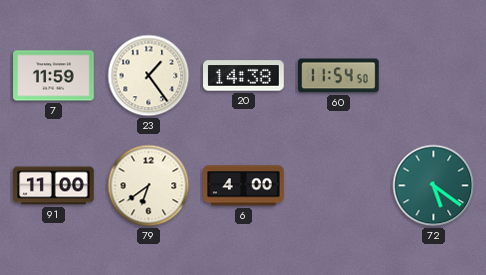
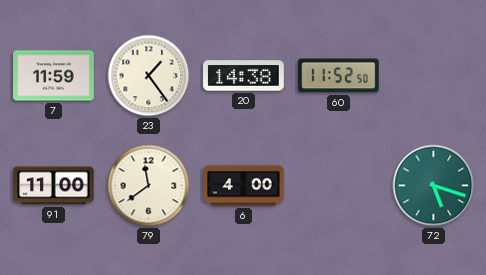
60: 11:54 -> 11:52 (339, 76)
79: 6:39 -> 11:39 (149, 186)
72: 5:21 -> 5:18 (434, 186)
